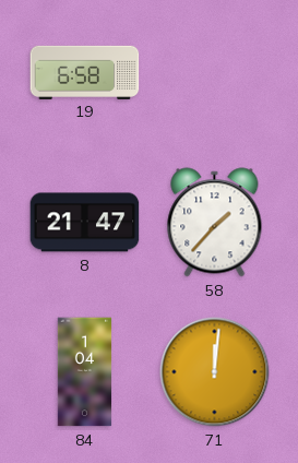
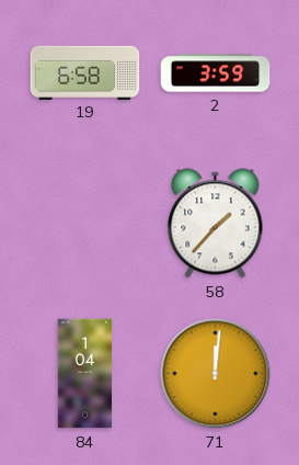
2: none -> 3:59 (216, 73)
8: 21:47 -> none (85, 223)
